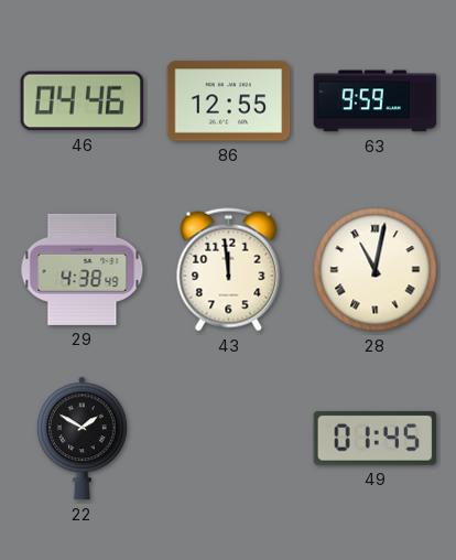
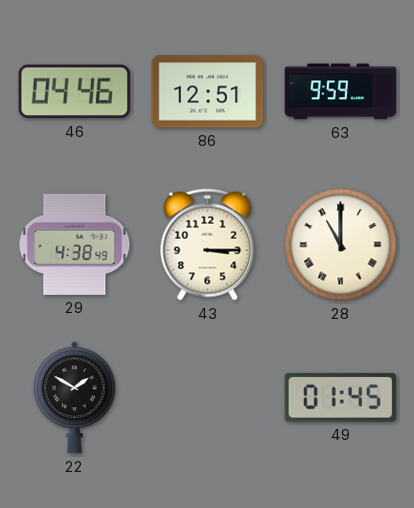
86: 12:55 -> 12:51 (208, 92)
43: 11:59 -> 3:15 (208, 245)
28: 11:02 -> 11:00 (341, 245)
